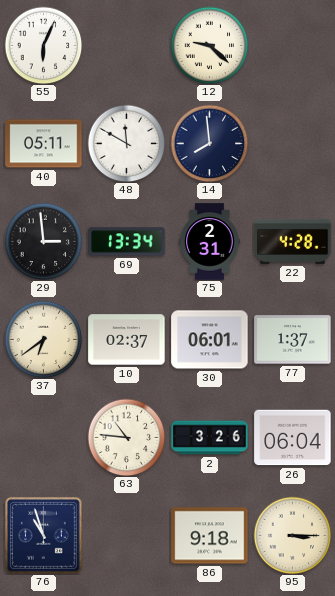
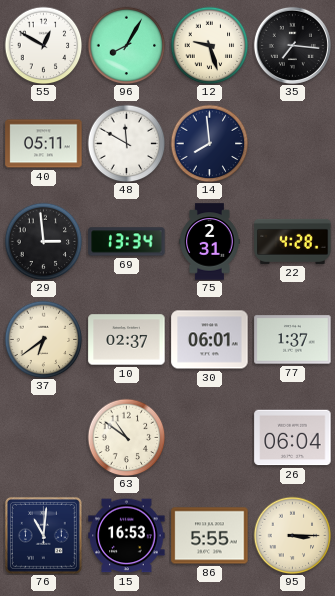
55: 6:04 -> 12:50 (43, 45)
96: none -> 8:05 (126, 45)
12: 9:22 -> 9:27 (209, 45)
35: none -> 7:16 (292, 45)
63: 10:46 -> 10:51 (126, 437)
2: 3:26 -> none (210, 438)
76: 10:57 -> 11:01 (43, 535)
15: none -> 16:53 (127, 536)
86: 9:18 -> 5:55 (210, 536)
